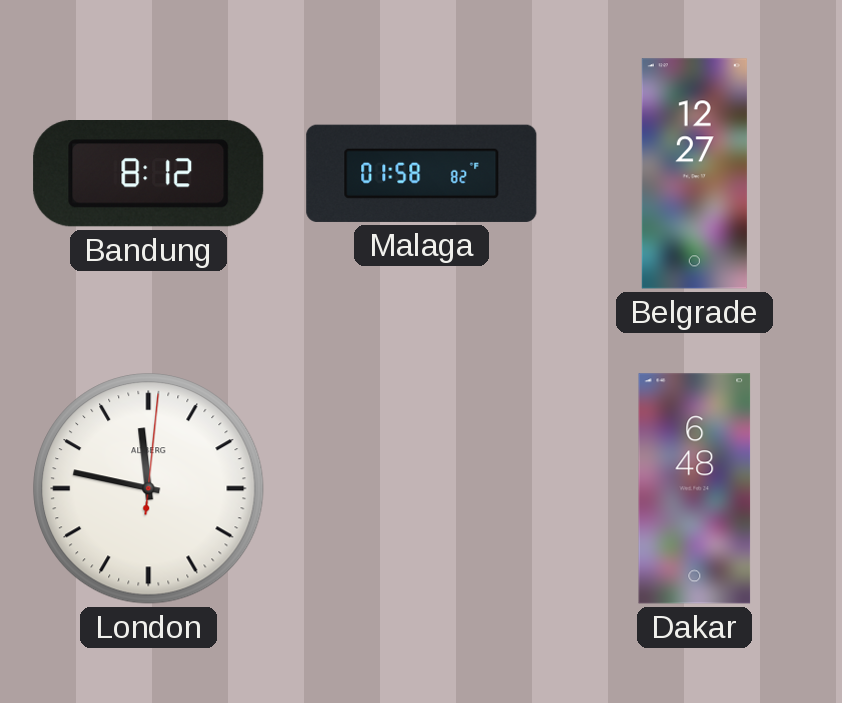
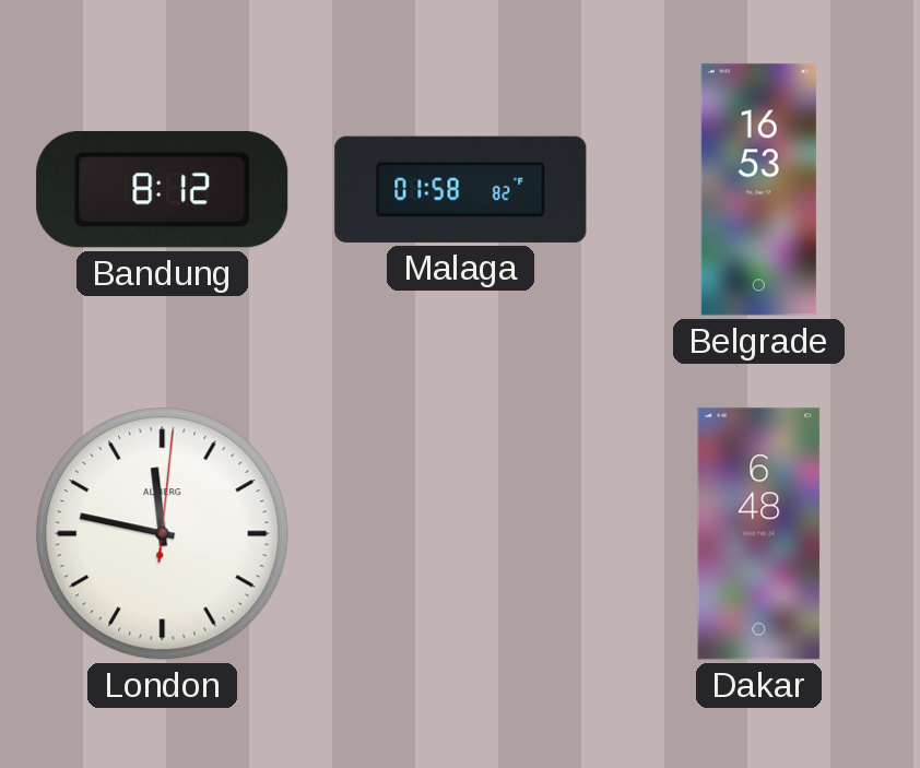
Belgrade: 12:27 -> 16:53 (758, 190)
